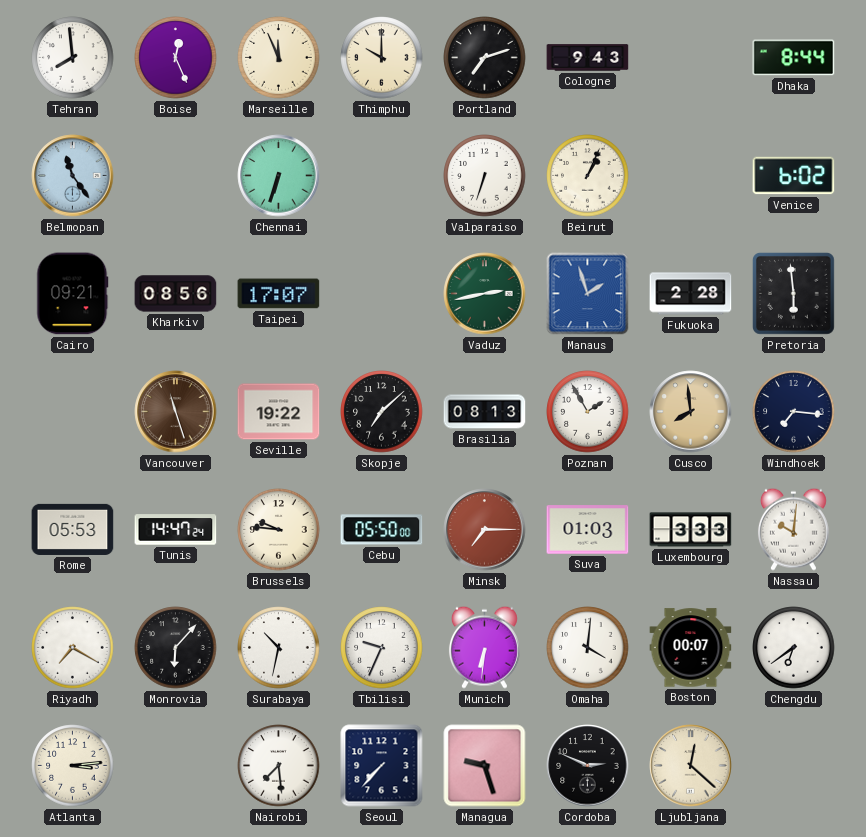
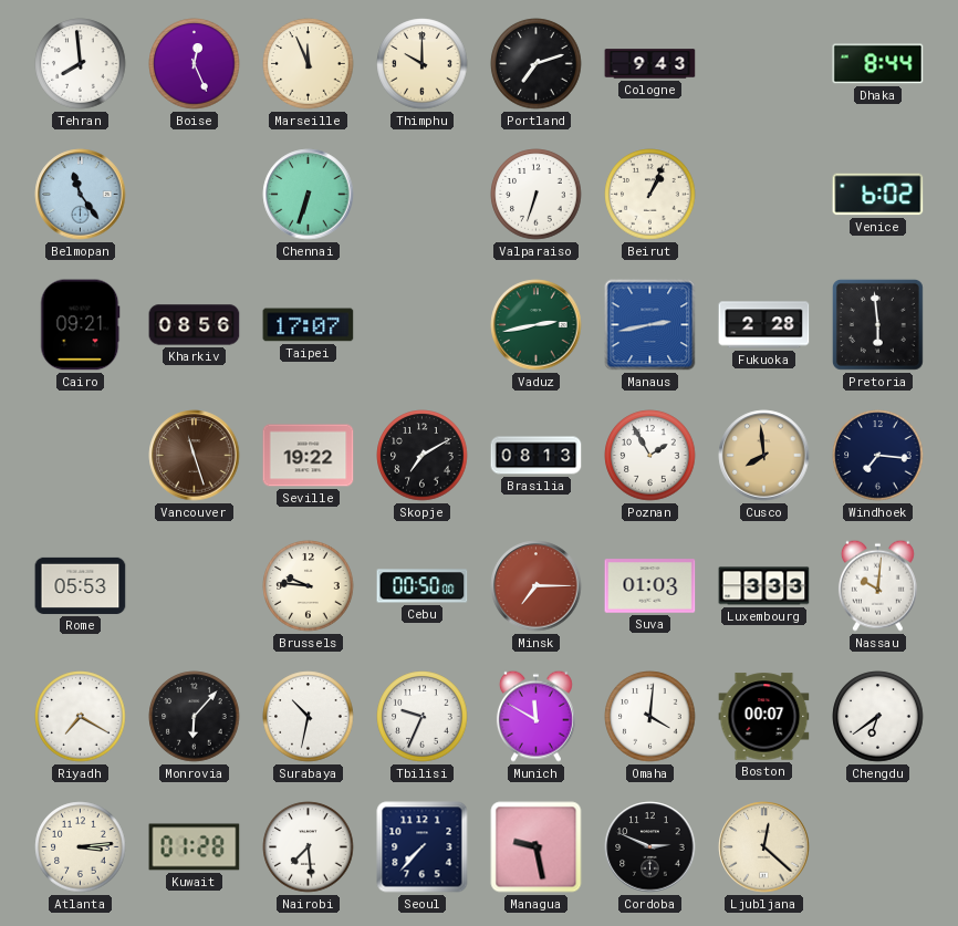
Manaus: 1:57 -> 2:43 (650, 325)
Skopje: 7:08 -> 7:10 (423, 456)
Tunis: 14:47 -> none (176, 530)
Cebu: 05:50 -> 00:50 (423, 586)
Munich: 6:31 -> 11:50 (535, 716)
Kuwait: none -> 01:28 (195, 847)
Managua: 9:27 -> 9:28 (537, 847)
